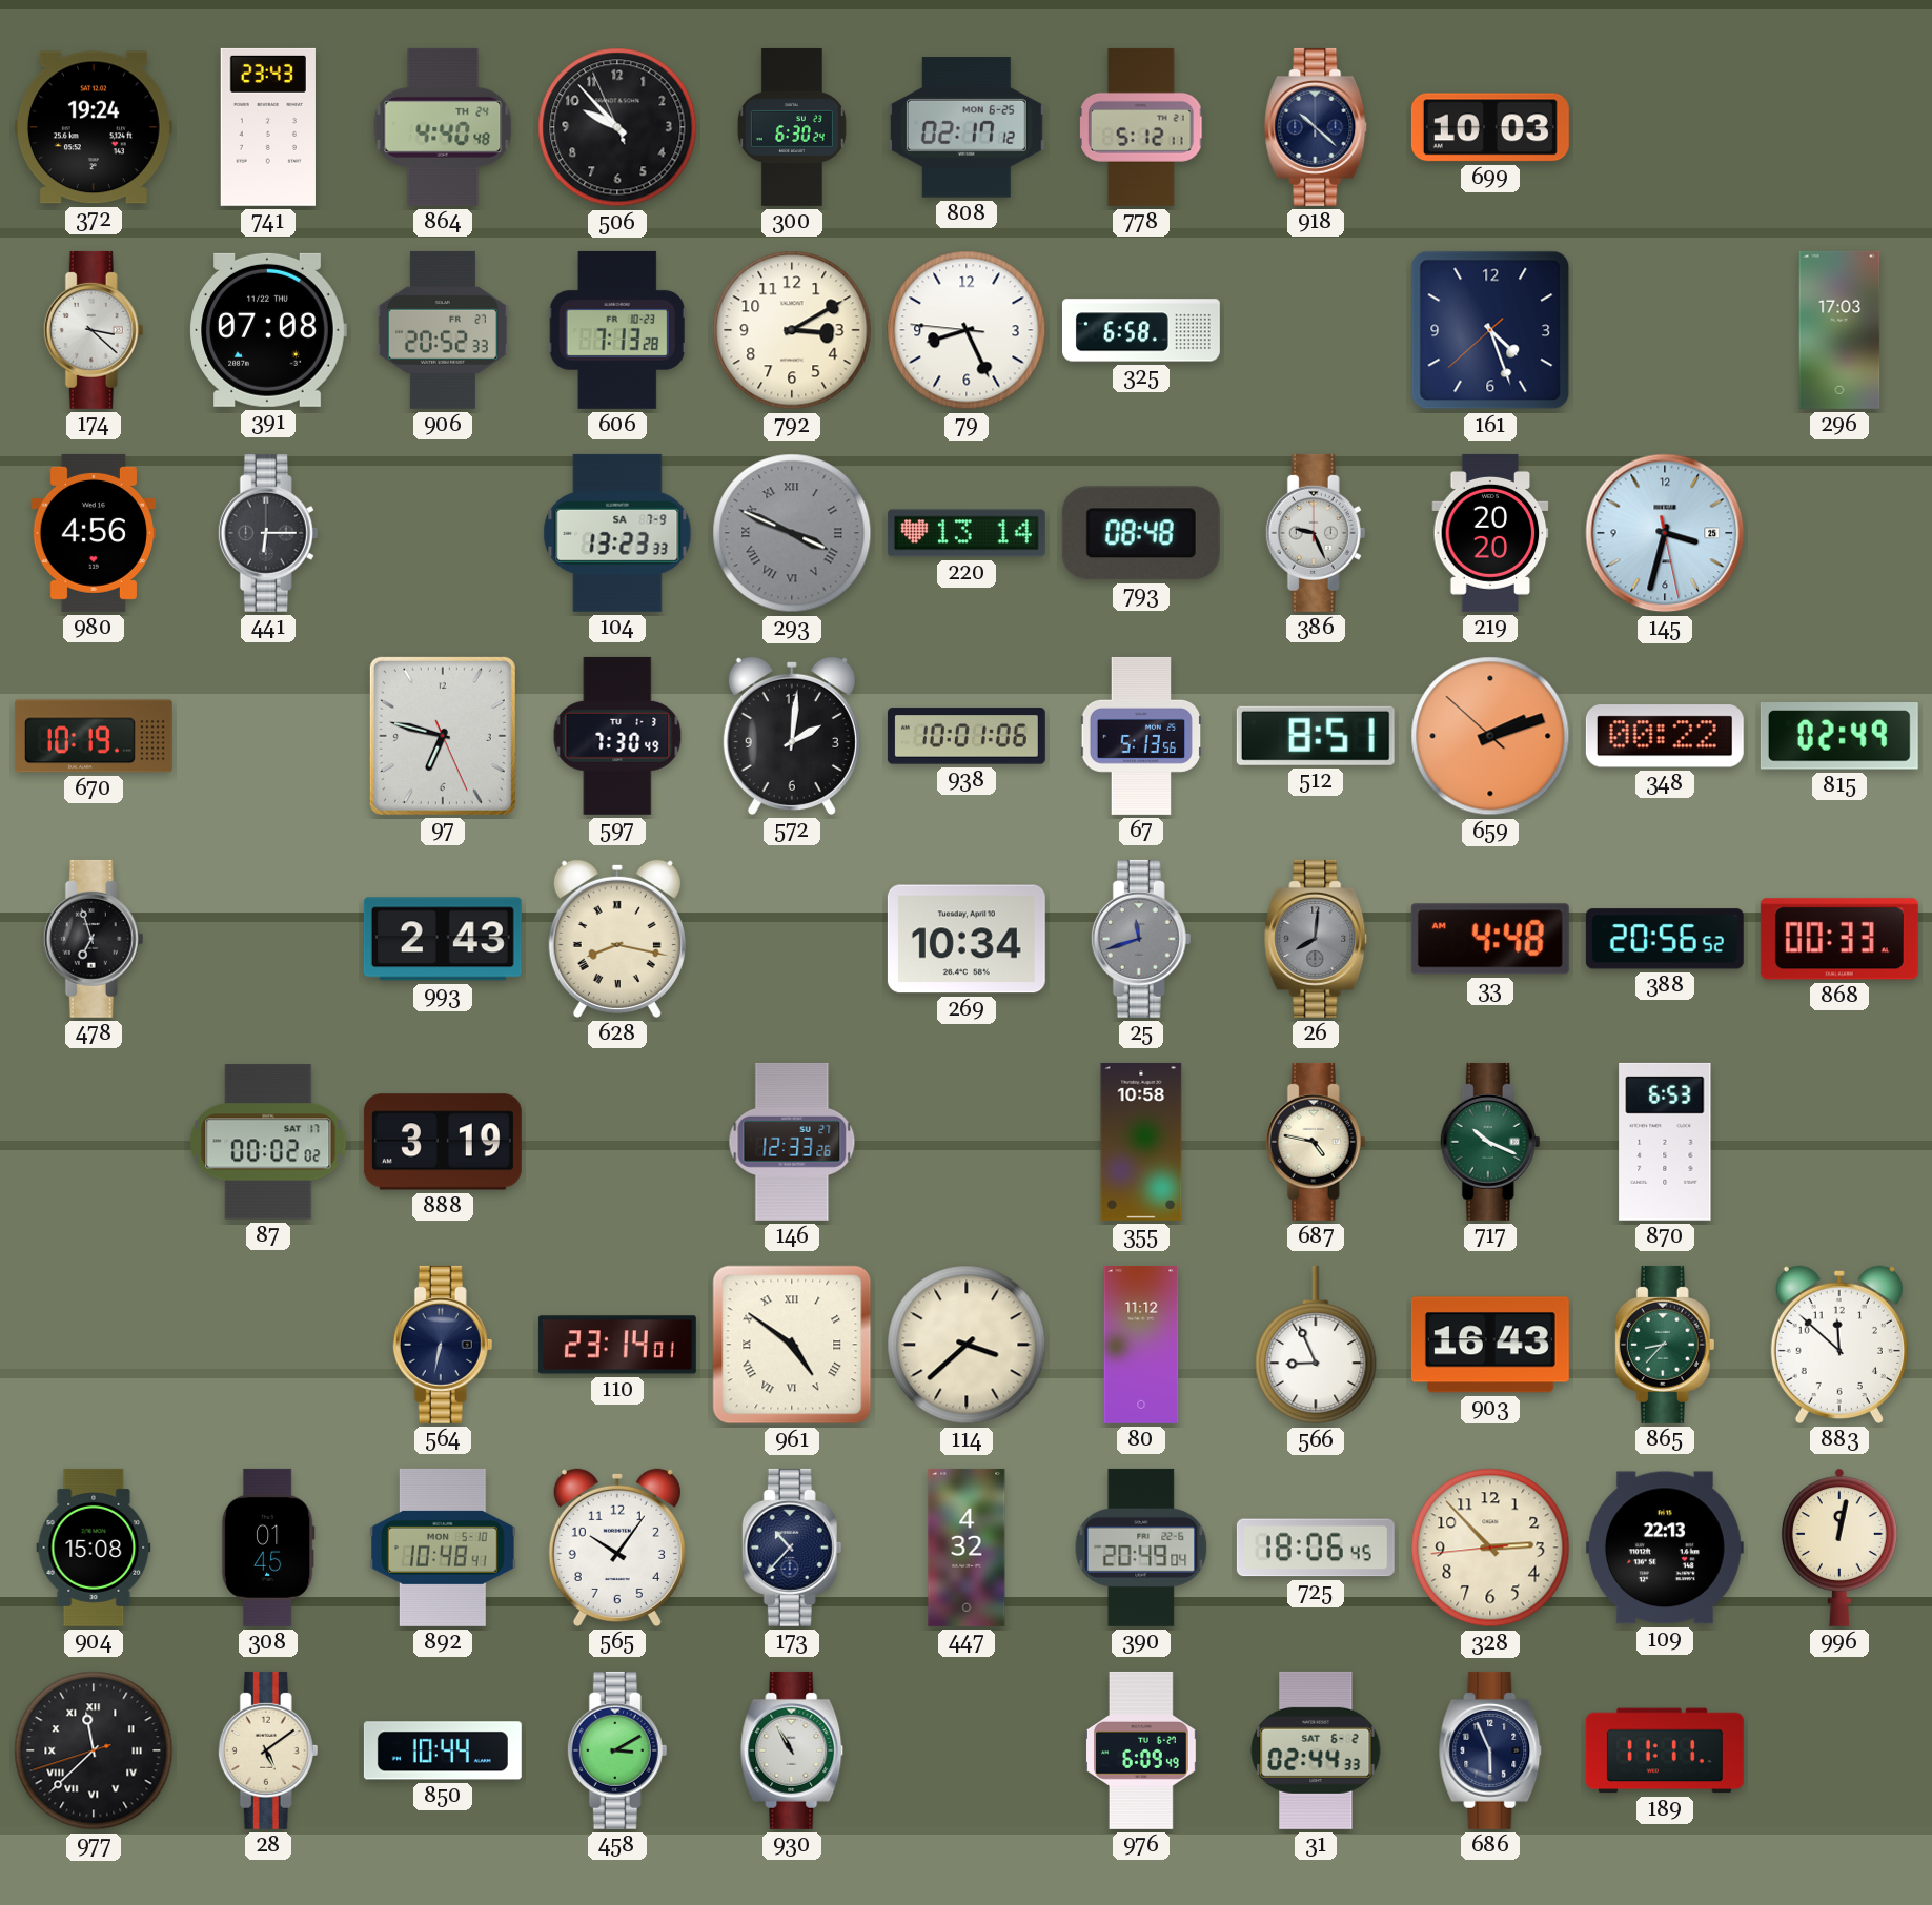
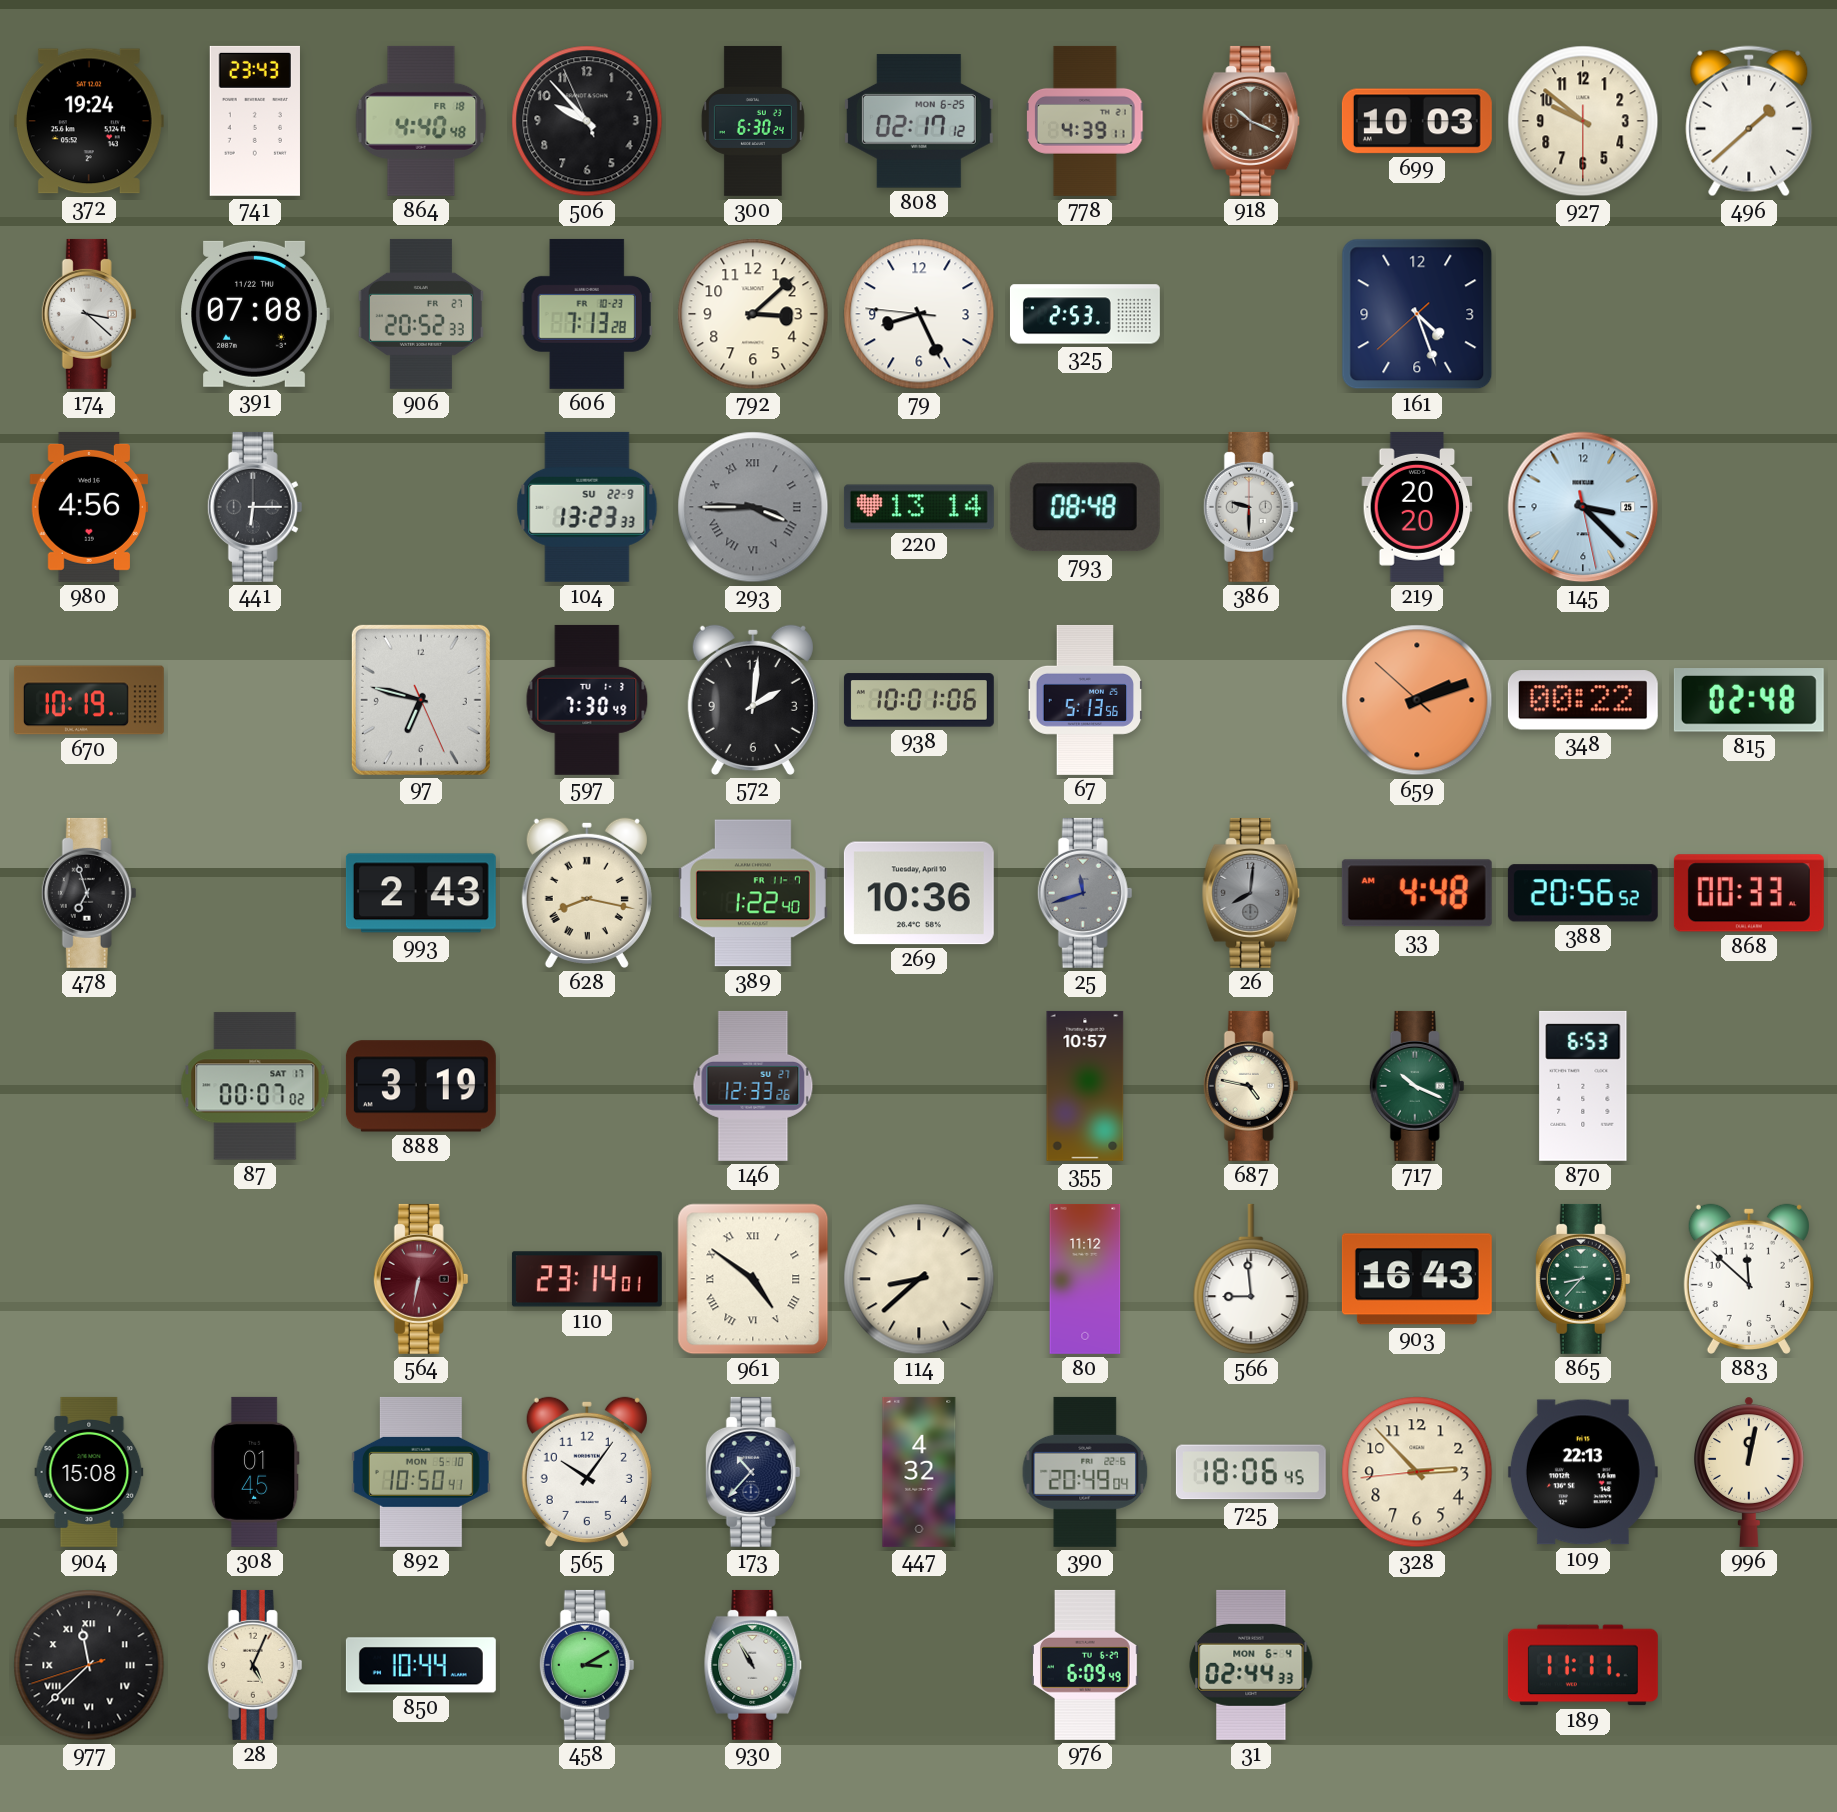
864 date: TH 24 -> FR 18 (421, 121)
778: 5:12 -> 4:39 (1086, 121)
918: 10:22 -> 10:19 (1251, 121)
918 dial: navy -> brown (1251, 121)
927: none -> 9:51 (1583, 121)
496: none -> 1:38 (1749, 121)
792: 3:10 -> 3:08 (753, 314)
325: 6:58 -> 2:53 (1085, 314)
296: 17:03 -> none (1839, 330)
104 date: SA 7-9 -> SU 22-9 (587, 507)
293: 3:49 -> 3:45 (753, 507)
386: 9:26 -> 9:30 (1251, 507)
145: 3:32 -> 3:22 (1583, 507)
512: 8:51 -> none (1316, 736)
815: 02:49 -> 02:48 (1749, 700)
389: none -> 1:22 (753, 893)
269: 10:34 -> 10:36 (919, 893)
87: 00:02 -> 00:07 (255, 1086)
355: 10:58 -> 10:57 (1085, 1086)
564 dial: navy -> burgundy (421, 1279)
114: 3:38 -> 8:38 (919, 1279)
566: 8:56 -> 8:59 (1251, 1279)
892: 10:48 -> 10:50 (421, 1472)
28: 5:09 -> 5:04 (255, 1665)
31 date: SAT 6-2 -> MON 6-4 (1251, 1665)
686: 5:56 -> none (1490, 1750)
